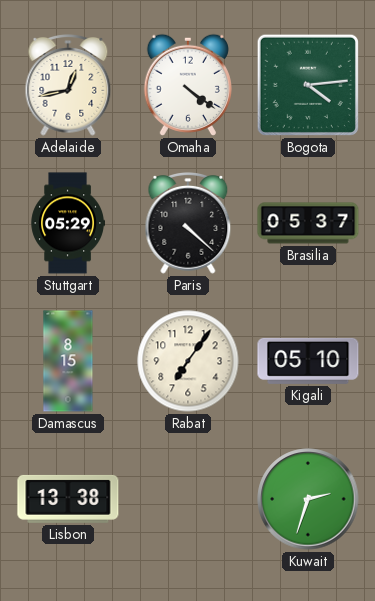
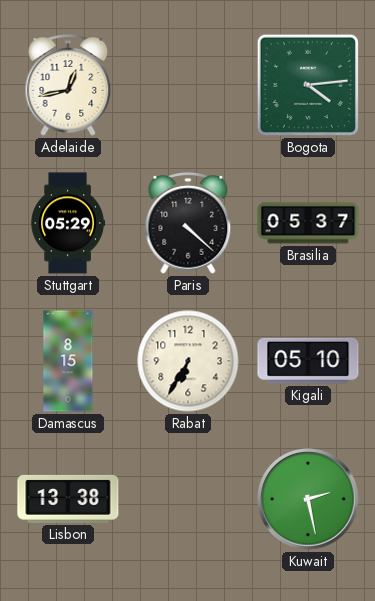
Omaha: 4:21 -> none (188, 85)
Rabat: 7:06 -> 6:35 (188, 361)
Kuwait: 2:33 -> 2:28 (308, 499)
